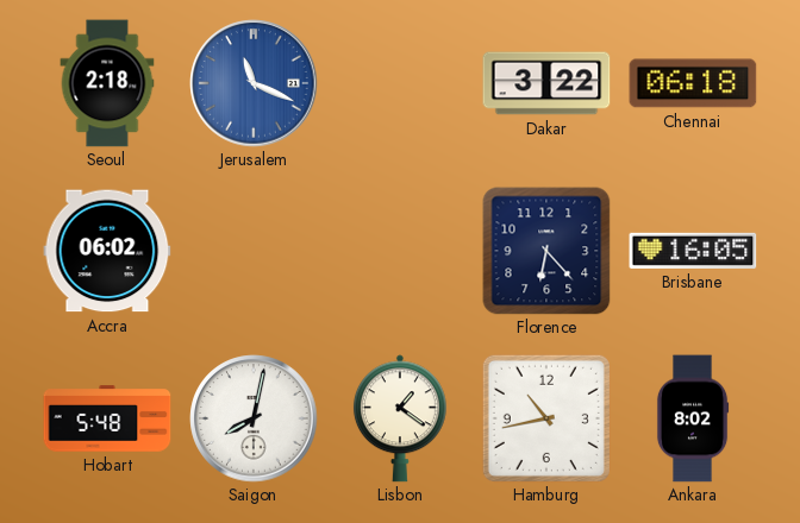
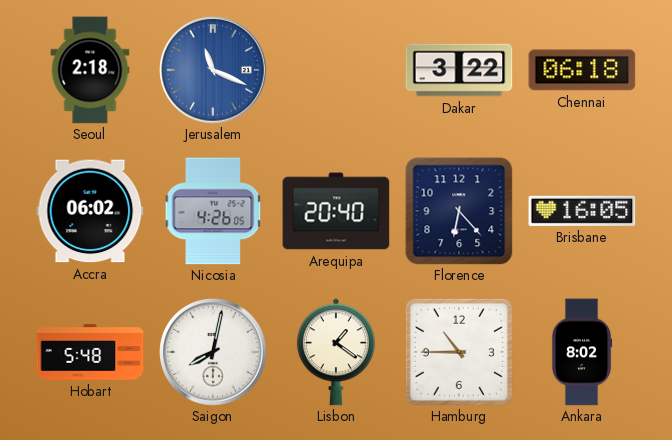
Nicosia: none -> 4:26 (213, 211)
Arequipa: none -> 20:40 (336, 211)
Hamburg: 10:43 -> 10:45 (459, 352)
